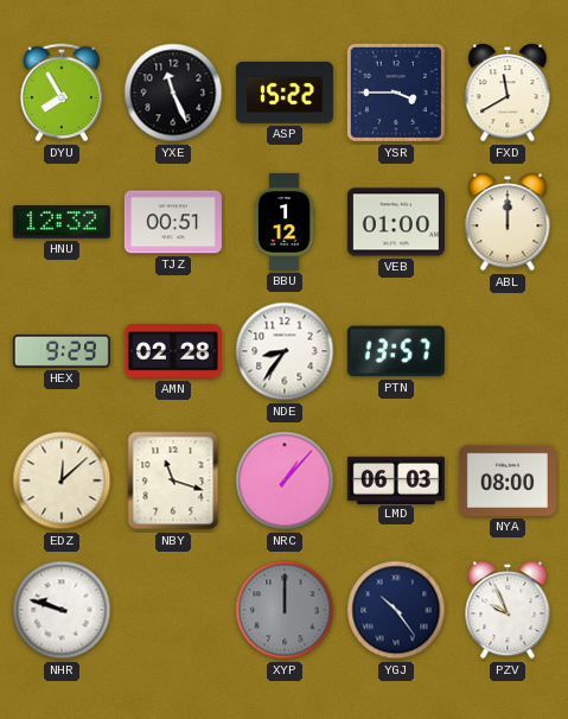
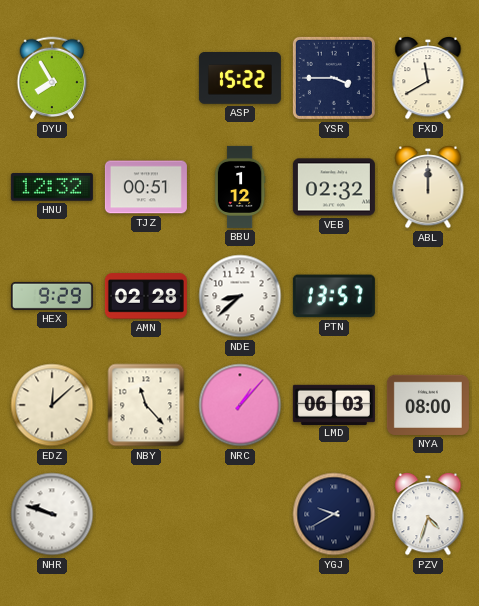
YXE: 11:26 -> none (173, 93)
VEB: 01:00 -> 02:32 (334, 187)
NDE: 8:36 -> 8:38 (240, 296)
NBY: 11:18 -> 11:23 (146, 405)
XYP: 12:00 -> none (285, 610)
YGJ: 10:24 -> 9:40 (334, 514)
PZV: 9:56 -> 4:33 (428, 515)
